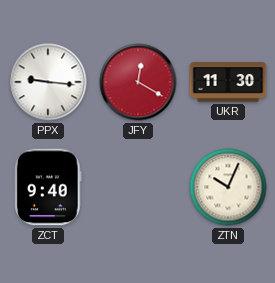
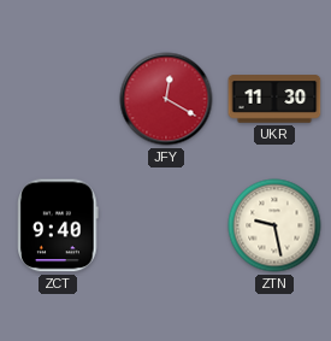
PPX: 9:16 -> none (48, 82)
ZTN: 10:04 -> 9:28 (274, 225)
